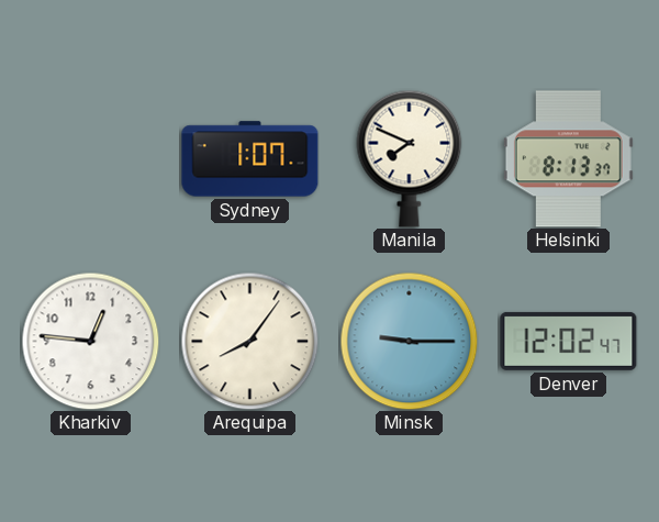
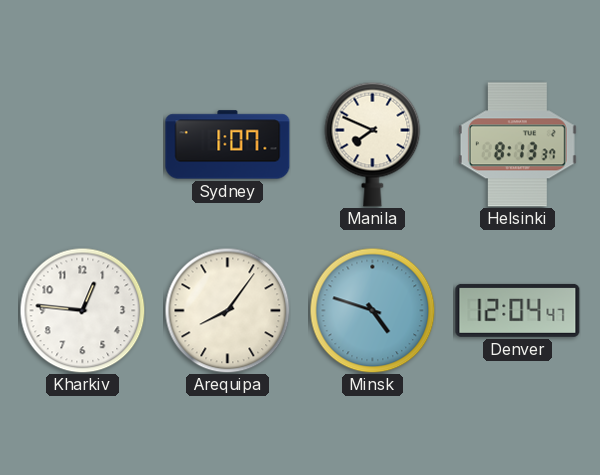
Minsk: 9:15 -> 4:48 (372, 310)
Denver: 12:02 -> 12:04 (518, 310)
